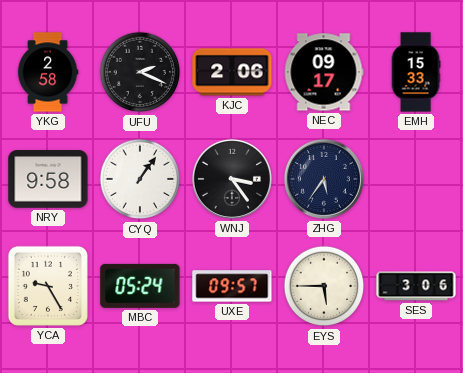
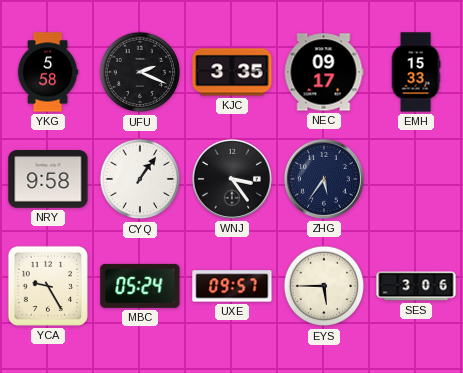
YKG: 2:58 -> 5:58 (48, 72)
KJC: 2:06 -> 3:35 (232, 72)
